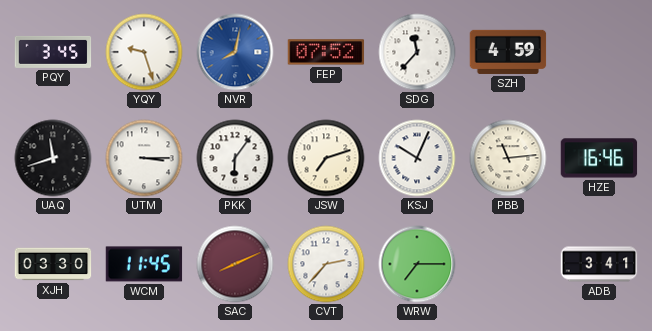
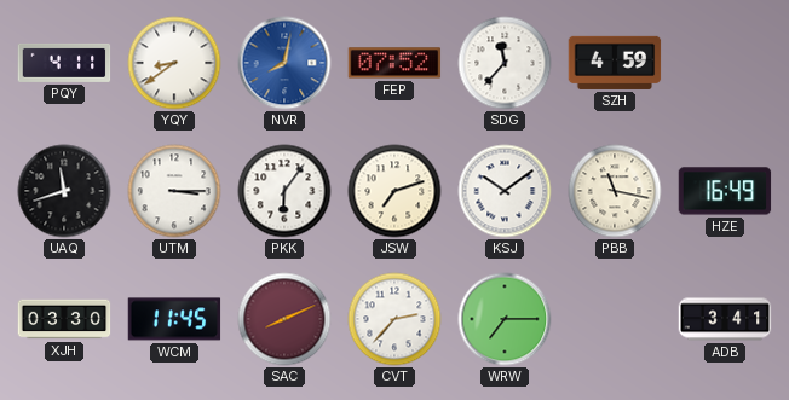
PQY: 3:45 -> 4:11 (64, 63)
YQY: 9:27 -> 8:39 (174, 63)
KSJ: 10:04 -> 10:09 (505, 191)
PBB: 11:14 -> 11:17 (615, 191)
HZE: 16:46 -> 16:49 (725, 191)
